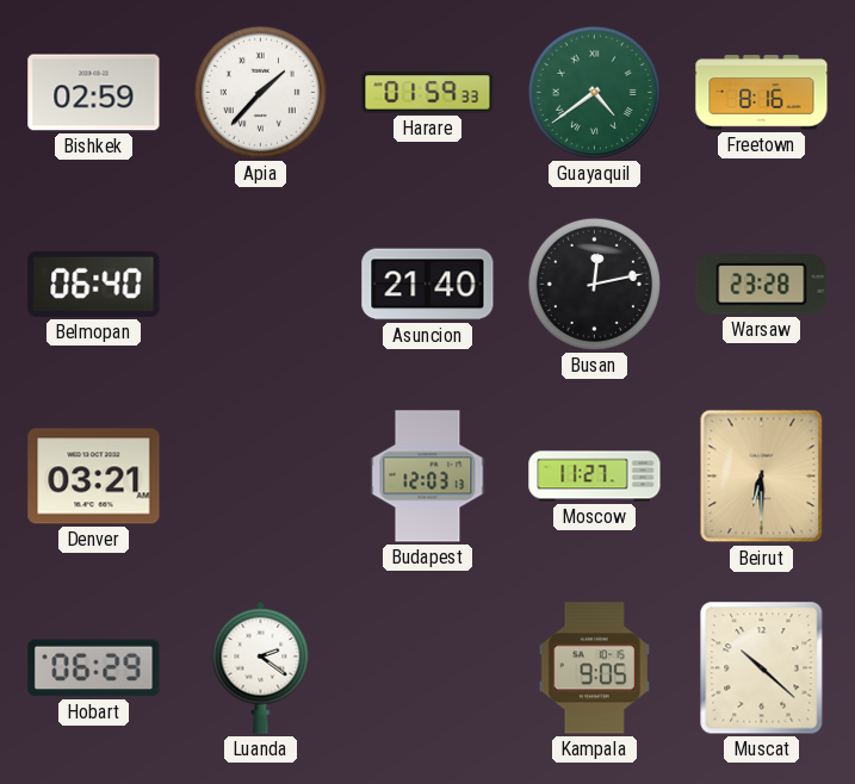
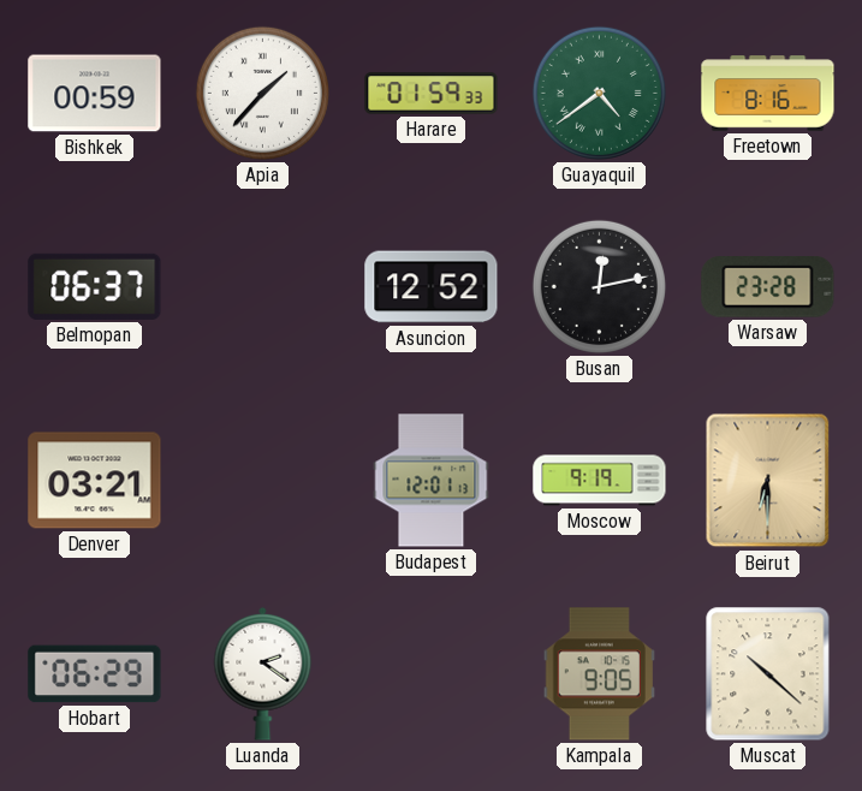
Bishkek: 02:59 -> 00:59 (95, 94)
Belmopan: 06:40 -> 06:37 (95, 286)
Asuncion: 21:40 -> 12:52 (432, 287)
Budapest: 12:03 -> 12:01 (432, 481)
Moscow: 11:27 -> 9:19 (600, 481)
